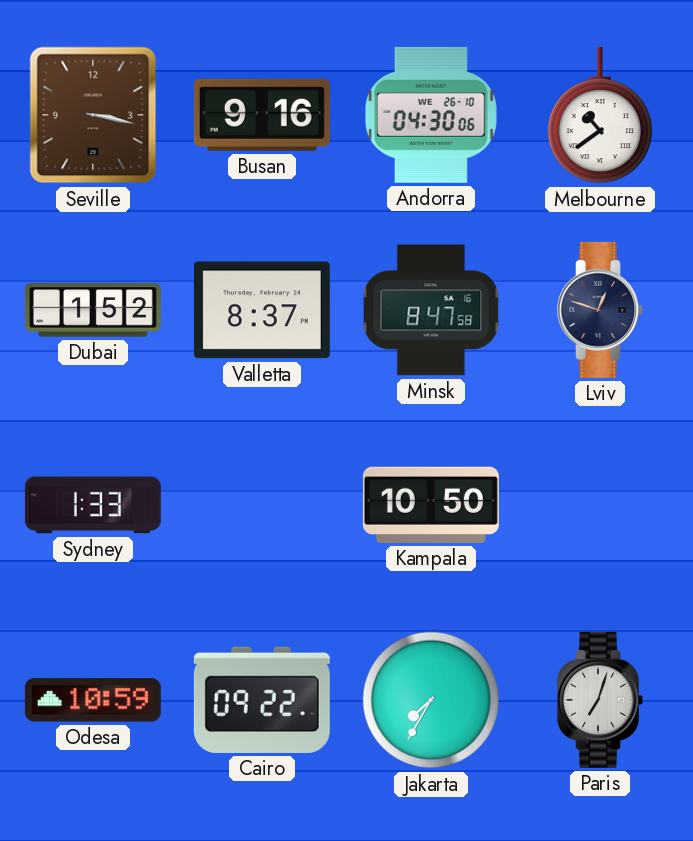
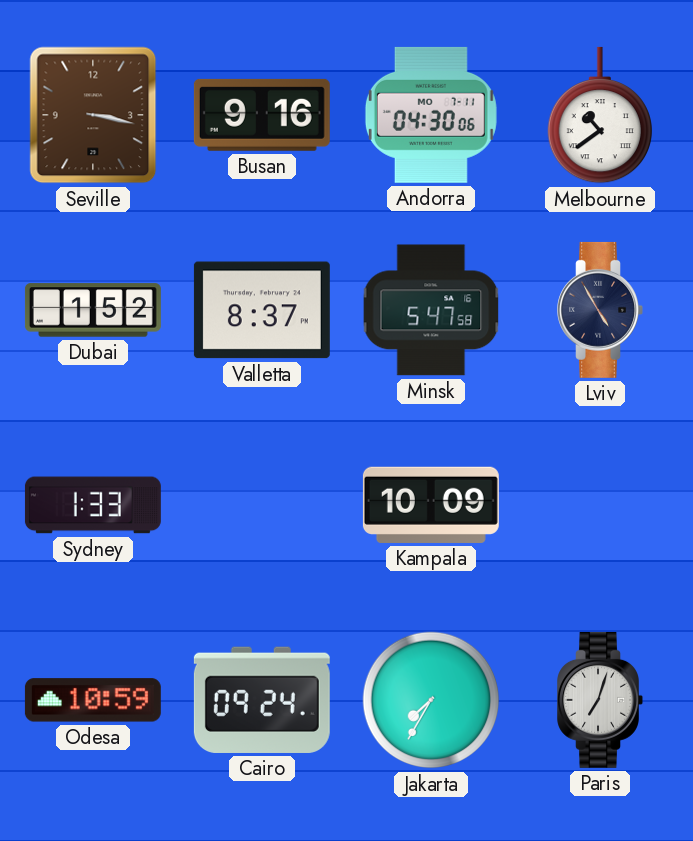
Andorra date: WE 26-10 -> MO 7-11 (431, 115)
Minsk: 8:47 -> 5:47 (431, 310)
Lviv: 12:48 -> 4:55 (600, 310)
Kampala: 10:50 -> 10:09 (431, 505)
Cairo: 09:22 -> 09:24 (262, 700)
